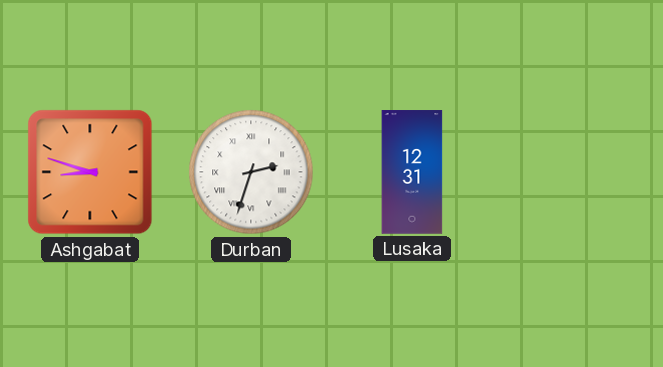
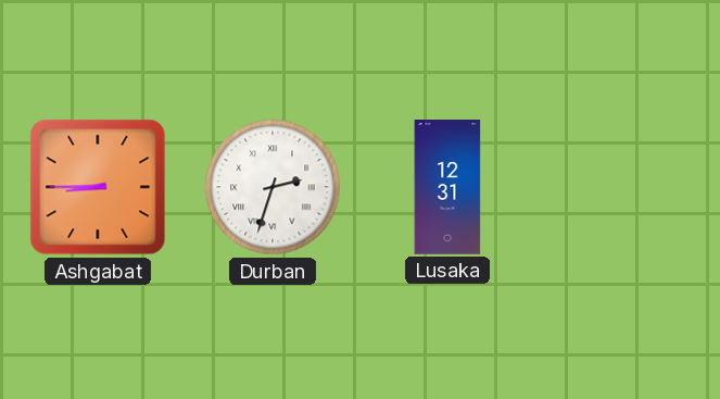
Ashgabat: 8:48 -> 8:45 (98, 187)
